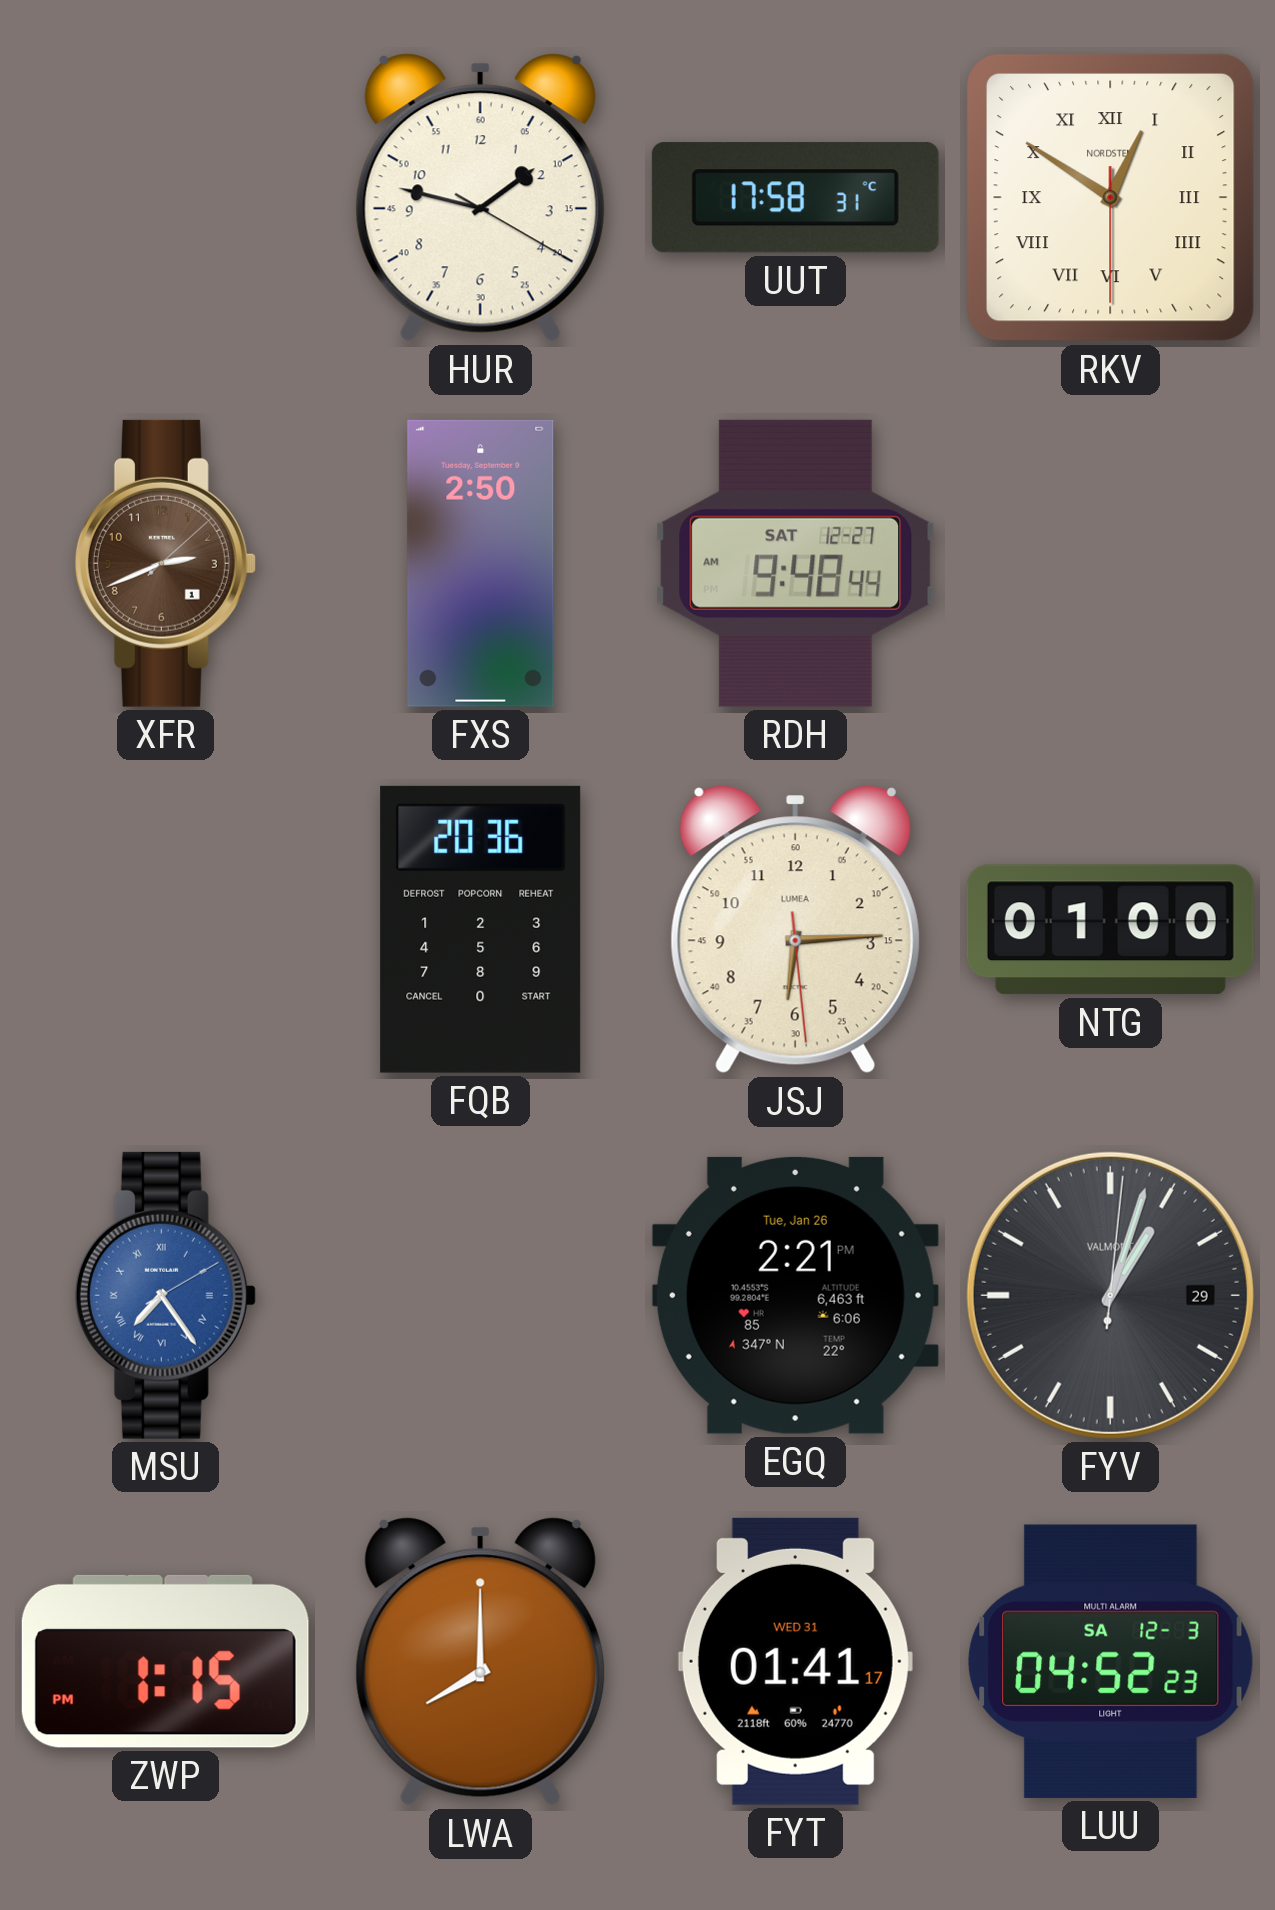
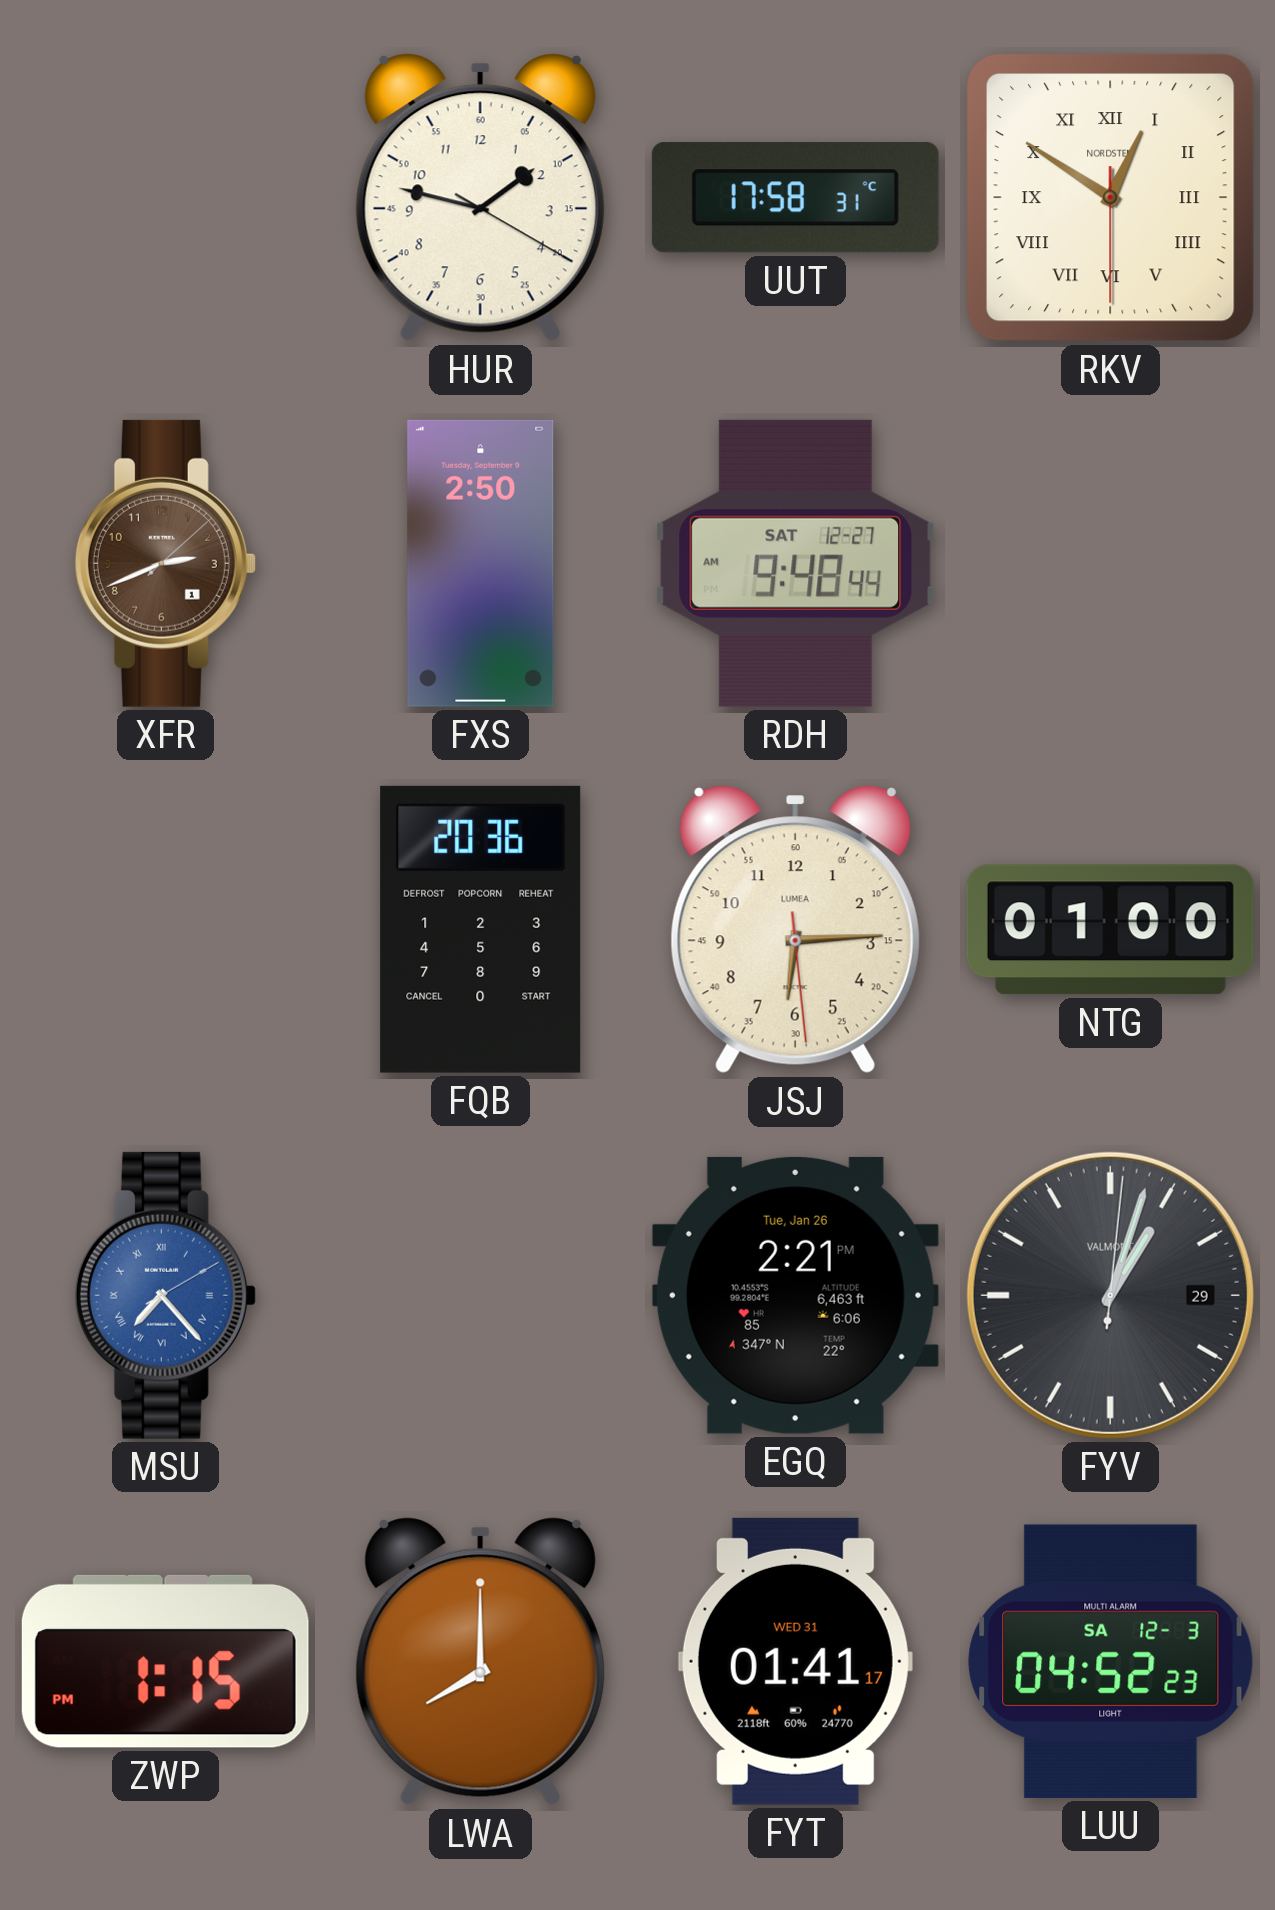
MSU: 7:24 -> 7:23 (165, 1295)
